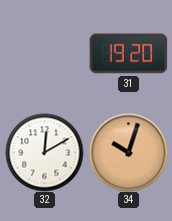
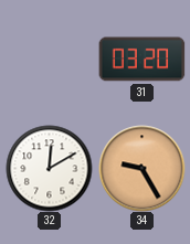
31: 19:20 -> 03:20 (141, 60)
34: 10:03 -> 9:25 (141, 168)
